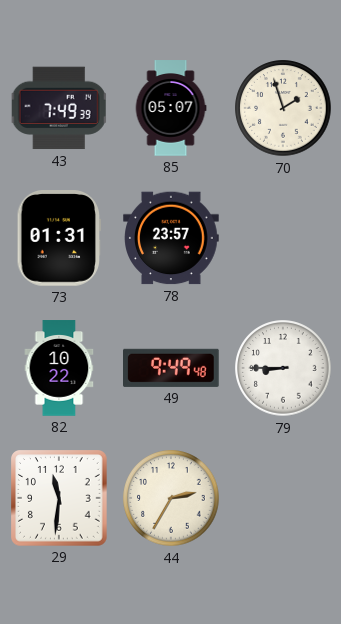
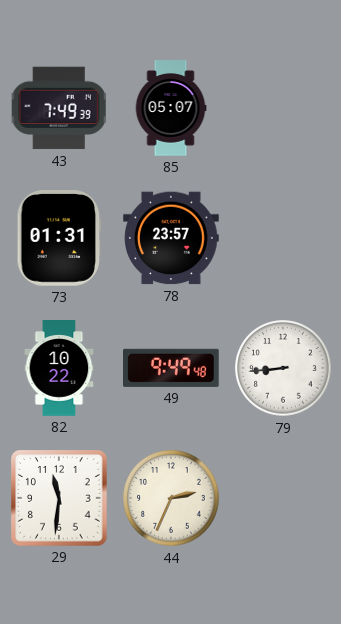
70: 1:57 -> none (283, 108)
79: 8:45 -> 8:44 (283, 368)
44: 2:35 -> 2:34 (171, 498)
